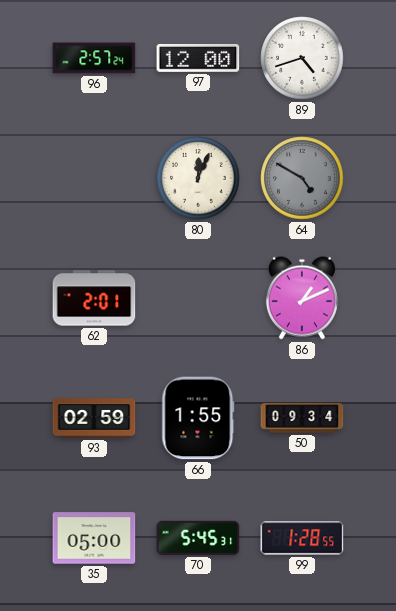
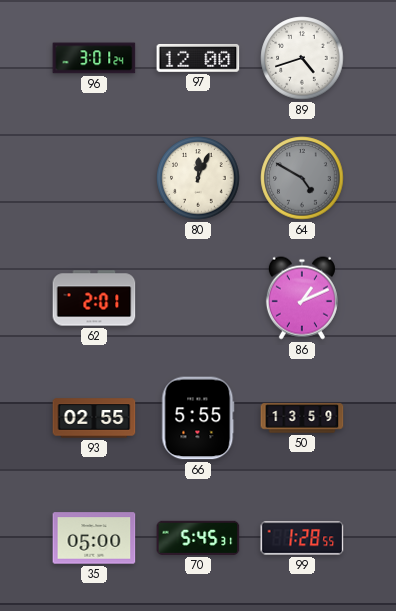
96: 2:57 -> 3:01 (94, 58)
93: 02:59 -> 02:55 (94, 418)
66: 1:55 -> 5:55 (198, 418)
50: 09:34 -> 13:59 (302, 418)
